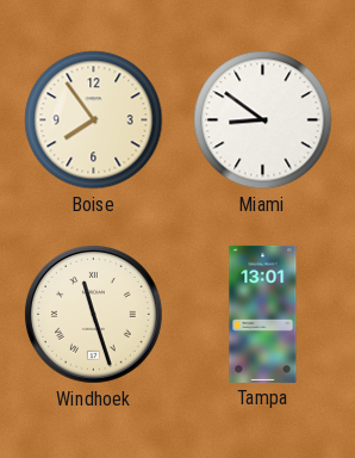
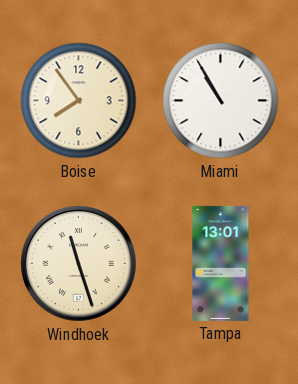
Miami: 8:51 -> 10:55 (221, 101)
